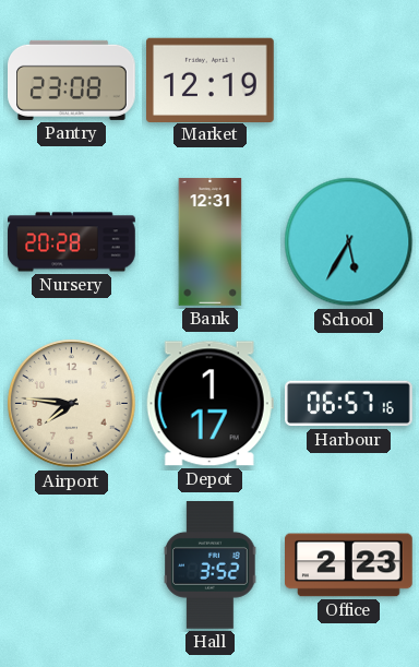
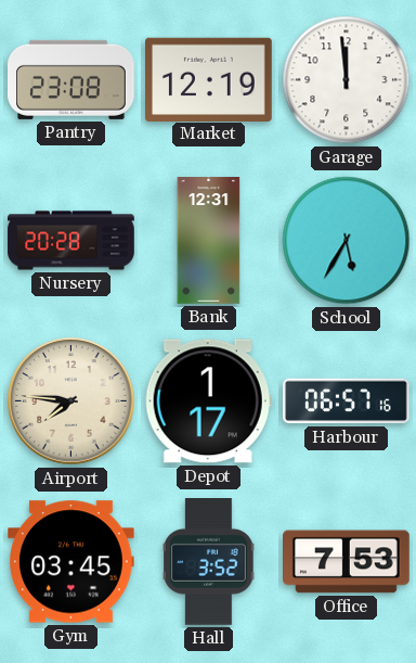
Garage: none -> 11:59 (347, 80)
Gym: none -> 03:45 (71, 562)
Office: 2:23 -> 7:53 (347, 562)
